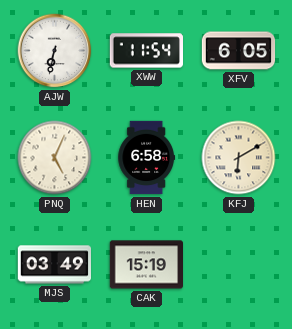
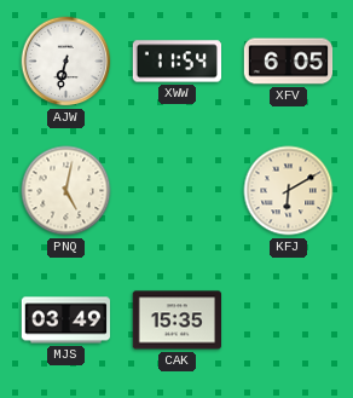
PNQ: 5:04 -> 5:02 (66, 191)
HEN: 6:58 -> none (147, 158)
CAK: 15:19 -> 15:35 (176, 321)
